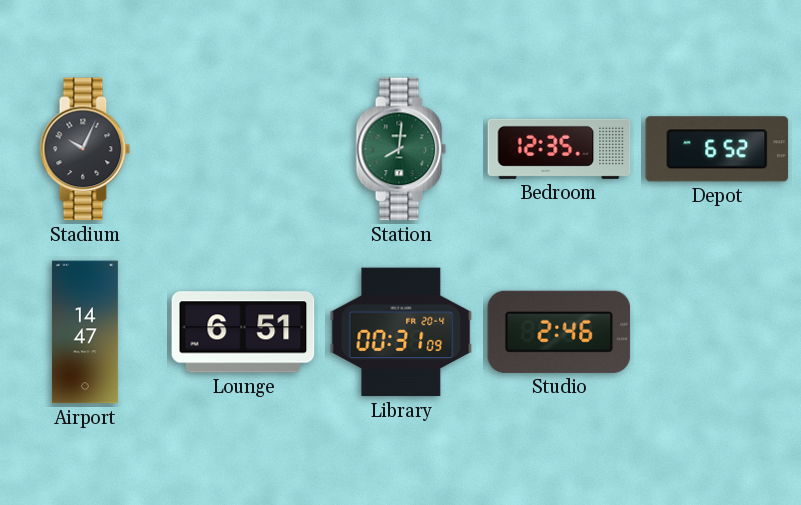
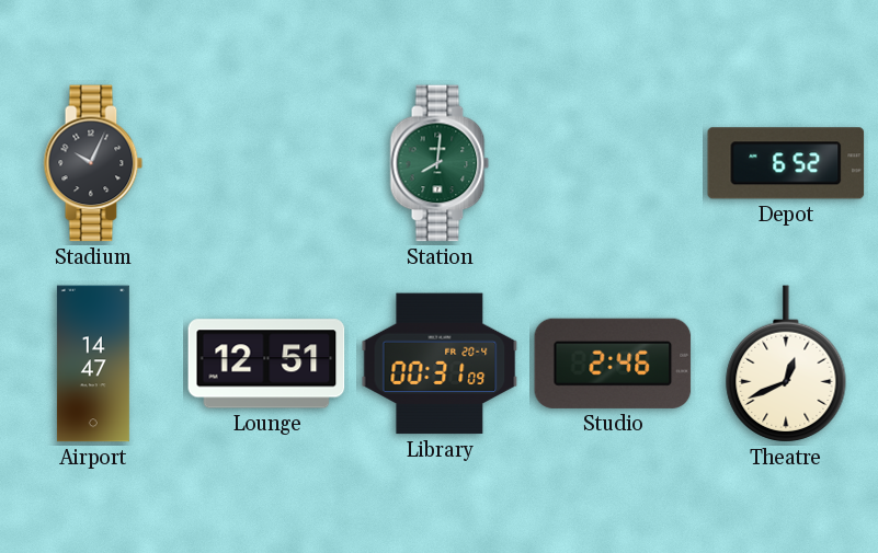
Bedroom: 12:35 -> none (559, 149)
Lounge: 6:51 -> 12:51 (266, 364)
Theatre: none -> 12:41 (786, 364)
